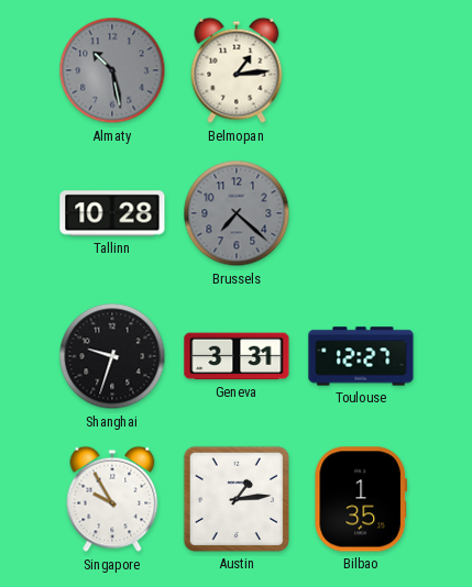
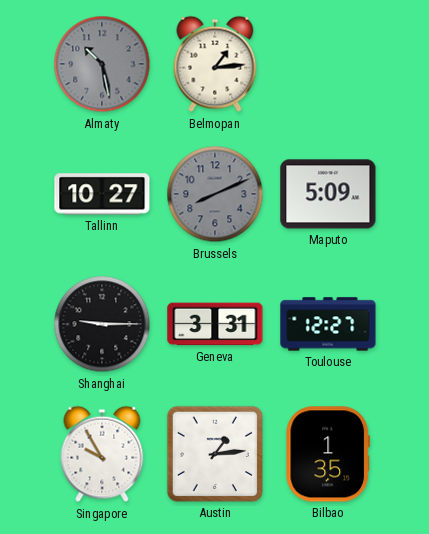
Tallinn: 10:28 -> 10:27 (102, 194)
Brussels: 7:22 -> 8:11 (215, 194)
Maputo: none -> 5:09 (328, 194)
Shanghai: 9:33 -> 9:15 (102, 324)
